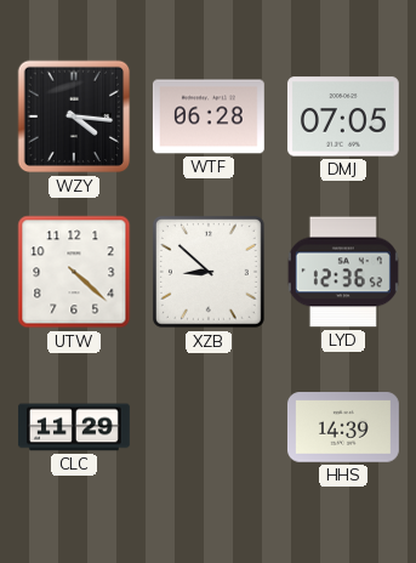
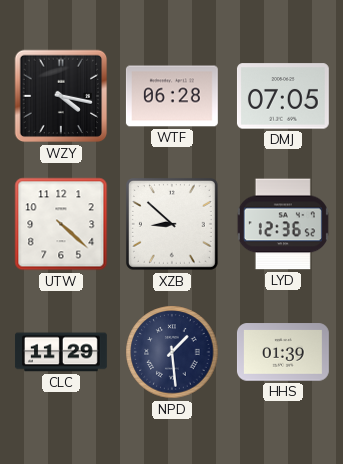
WZY: 4:16 -> 4:17 (61, 96)
NPD: none -> 1:29 (172, 352)
HHS: 14:39 -> 01:39 (283, 352)
